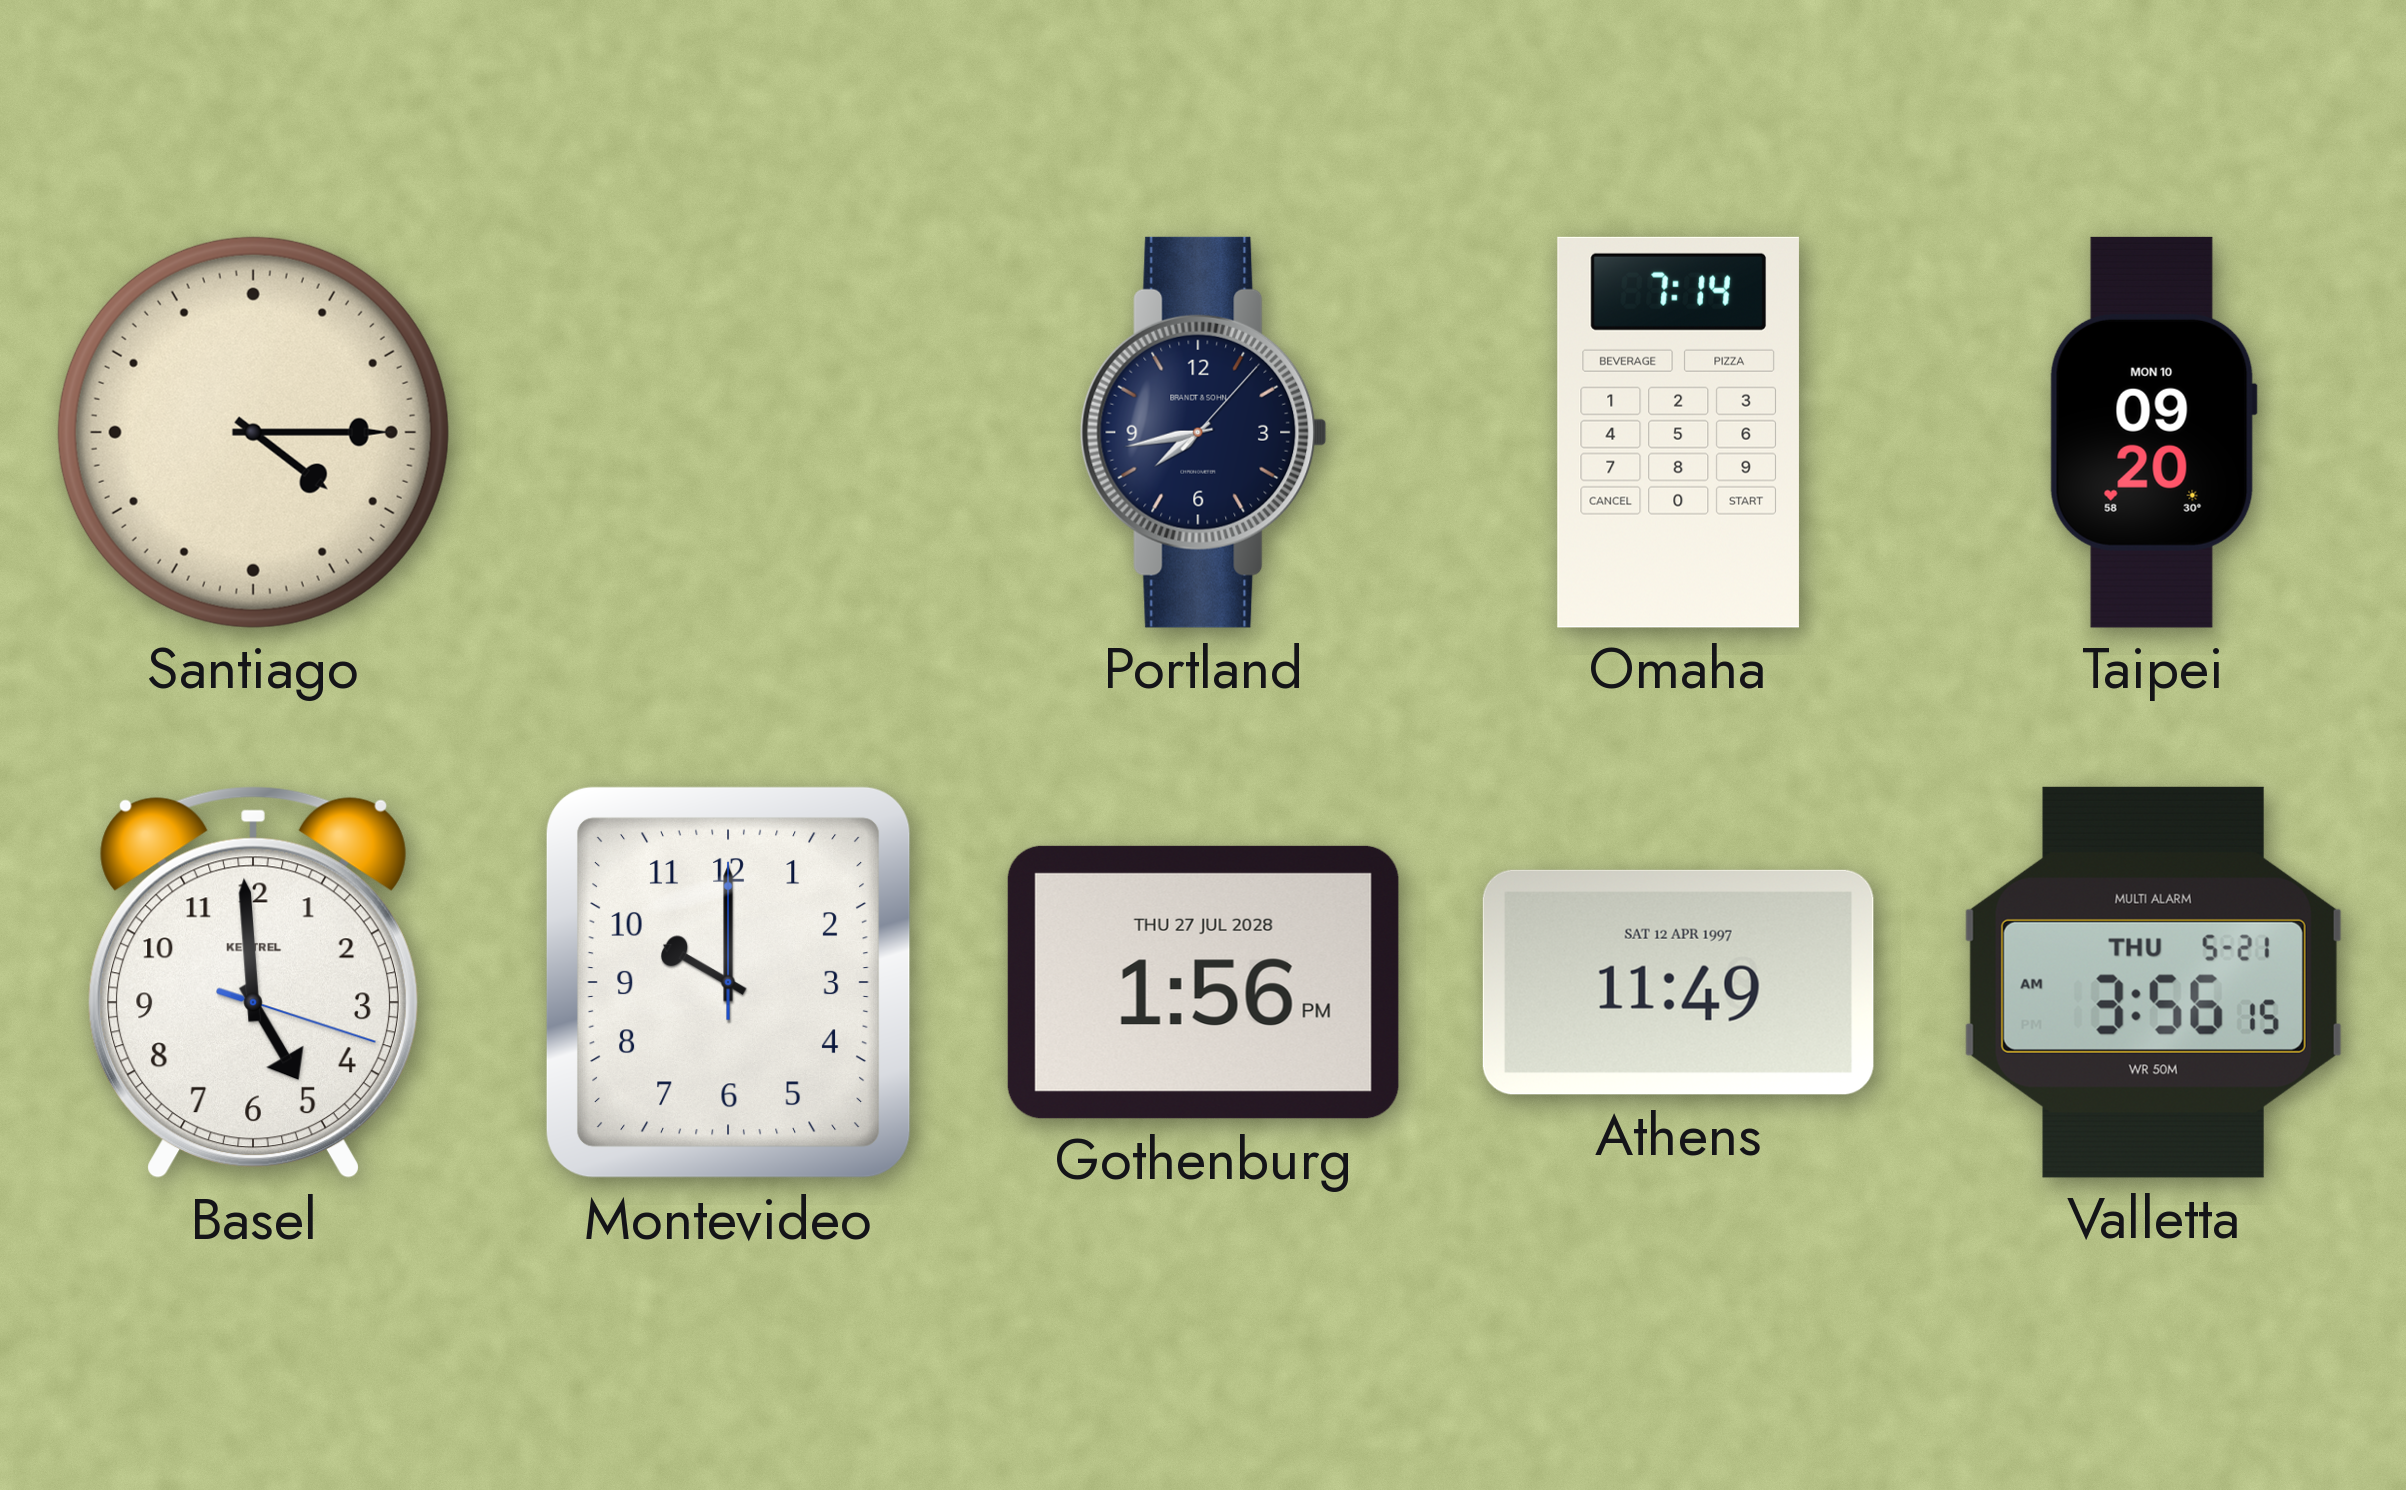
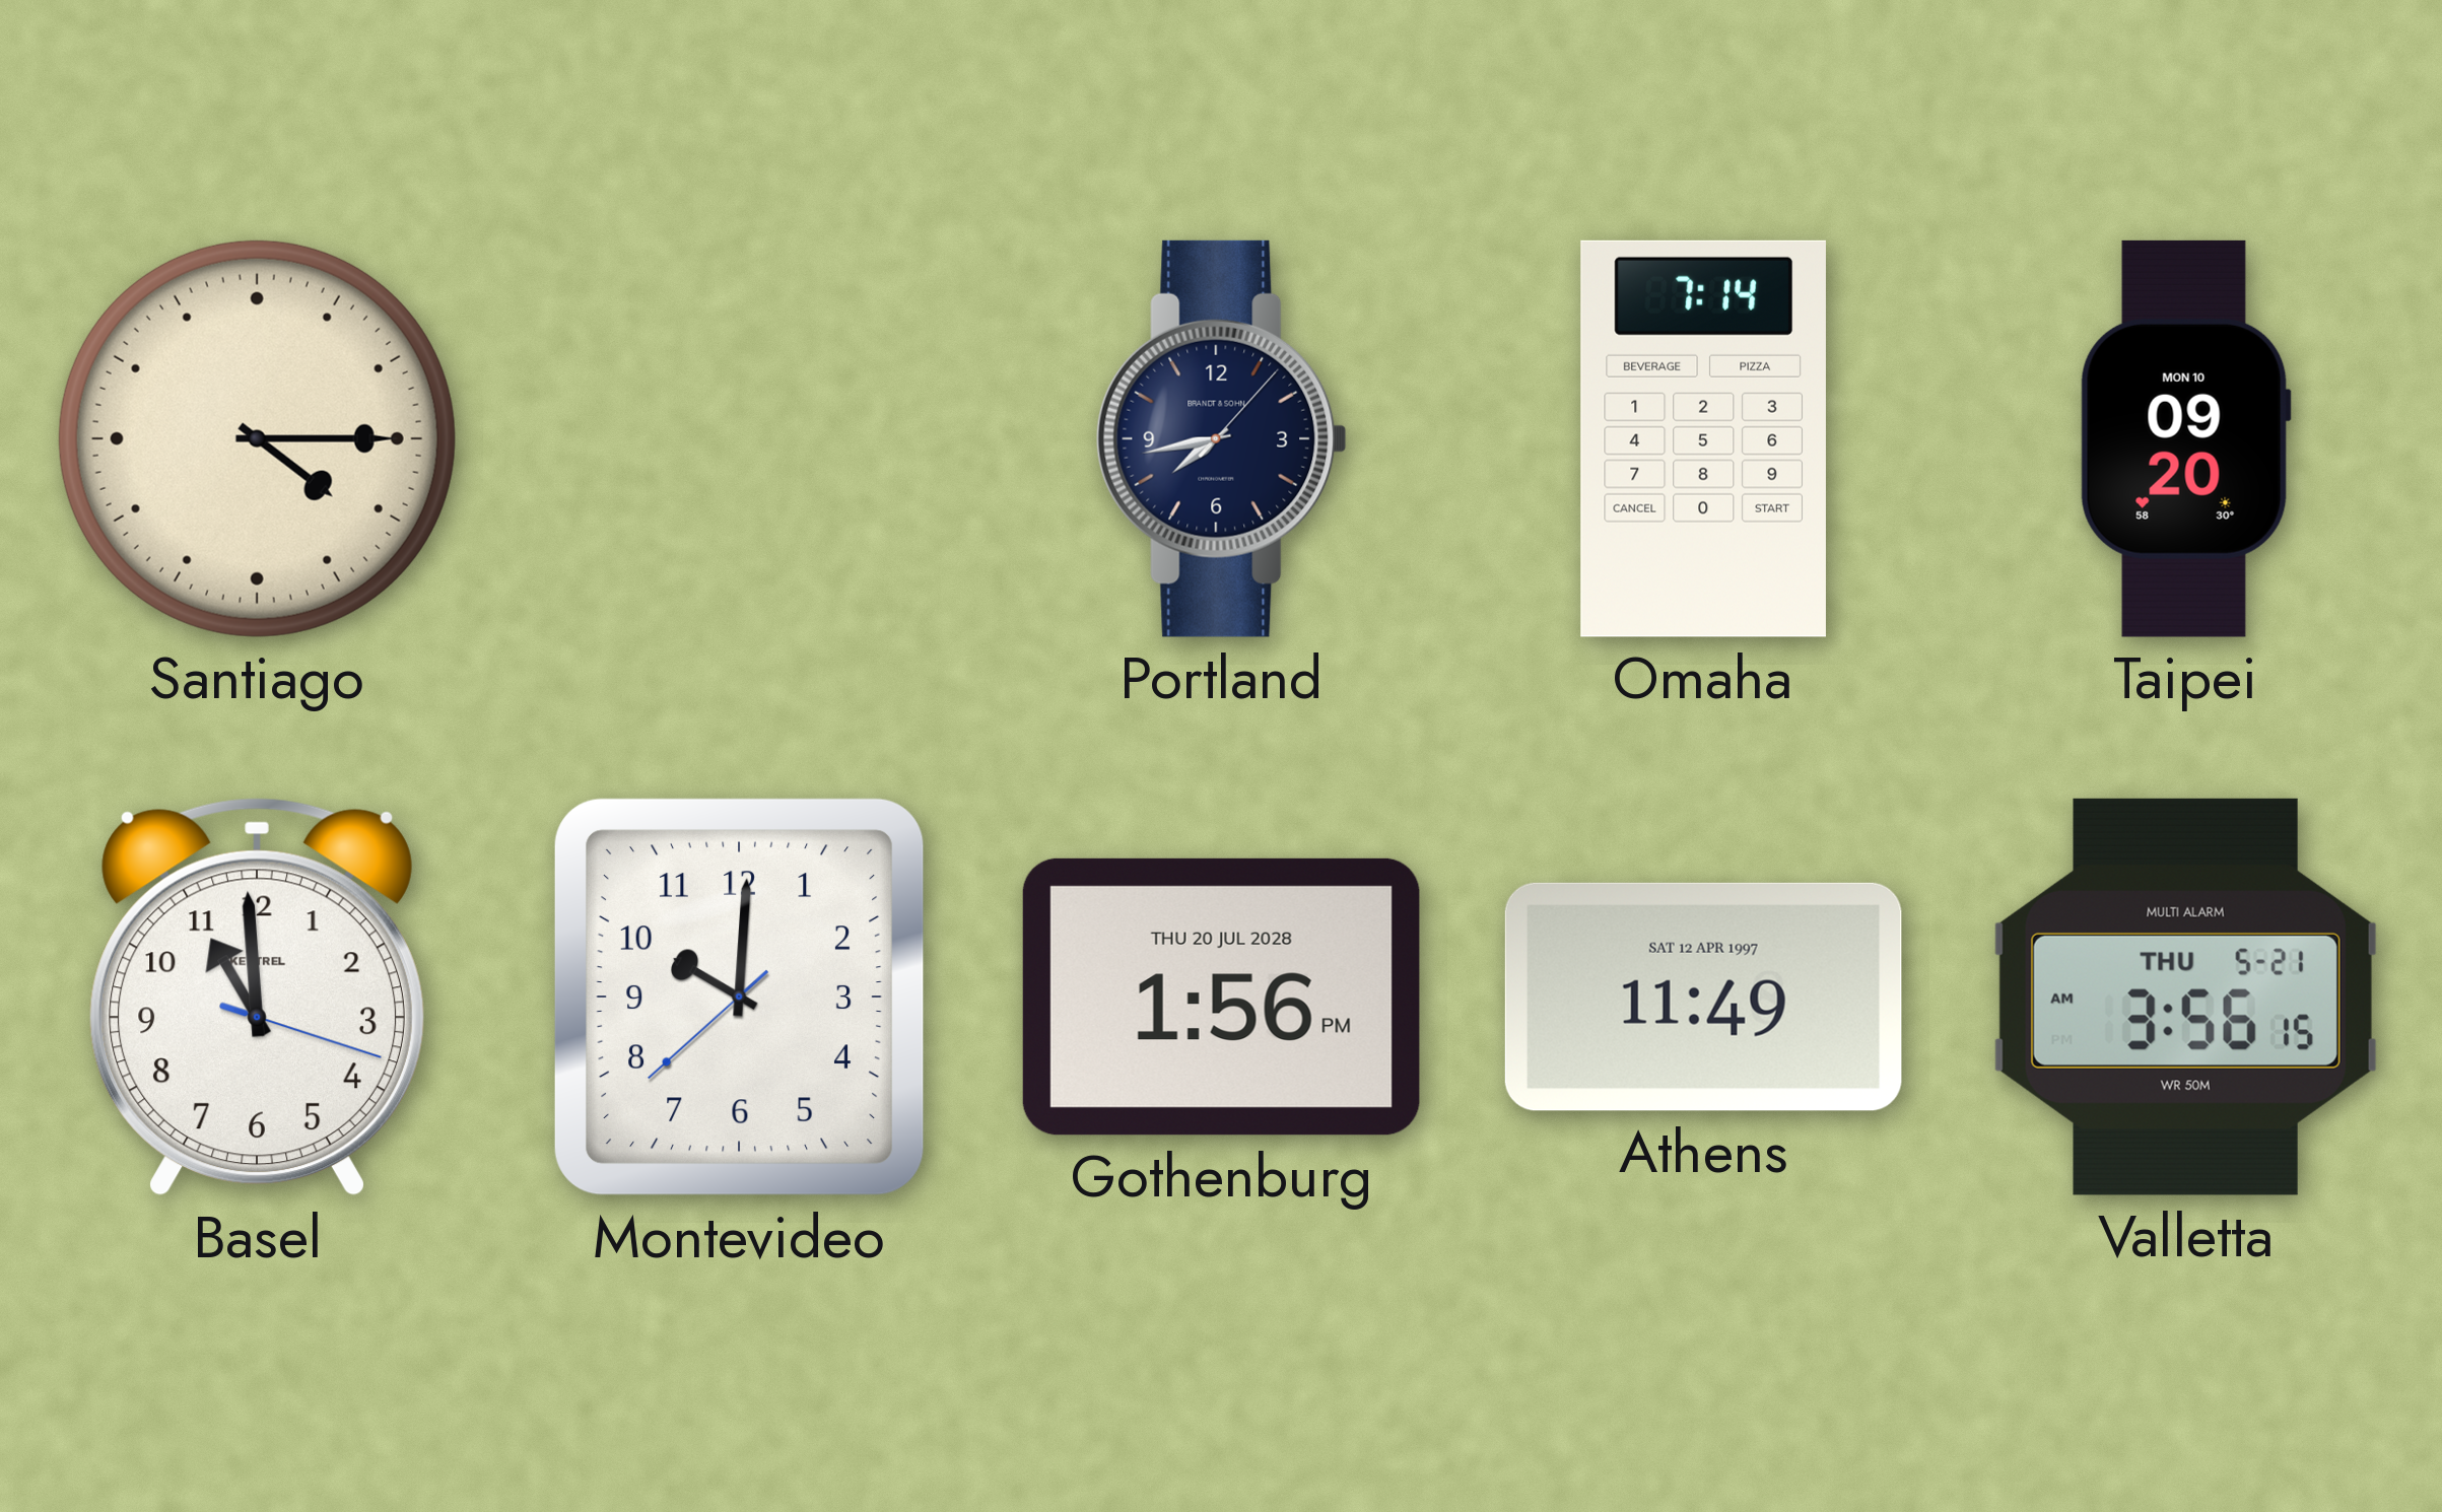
Basel: 4:59 -> 10:59 (257, 998)
Montevideo: 10:00:00 -> 10:00:38 (739, 996)
Gothenburg date: THU 27 JUL 2028 -> THU 20 JUL 2028 (1221, 996)
